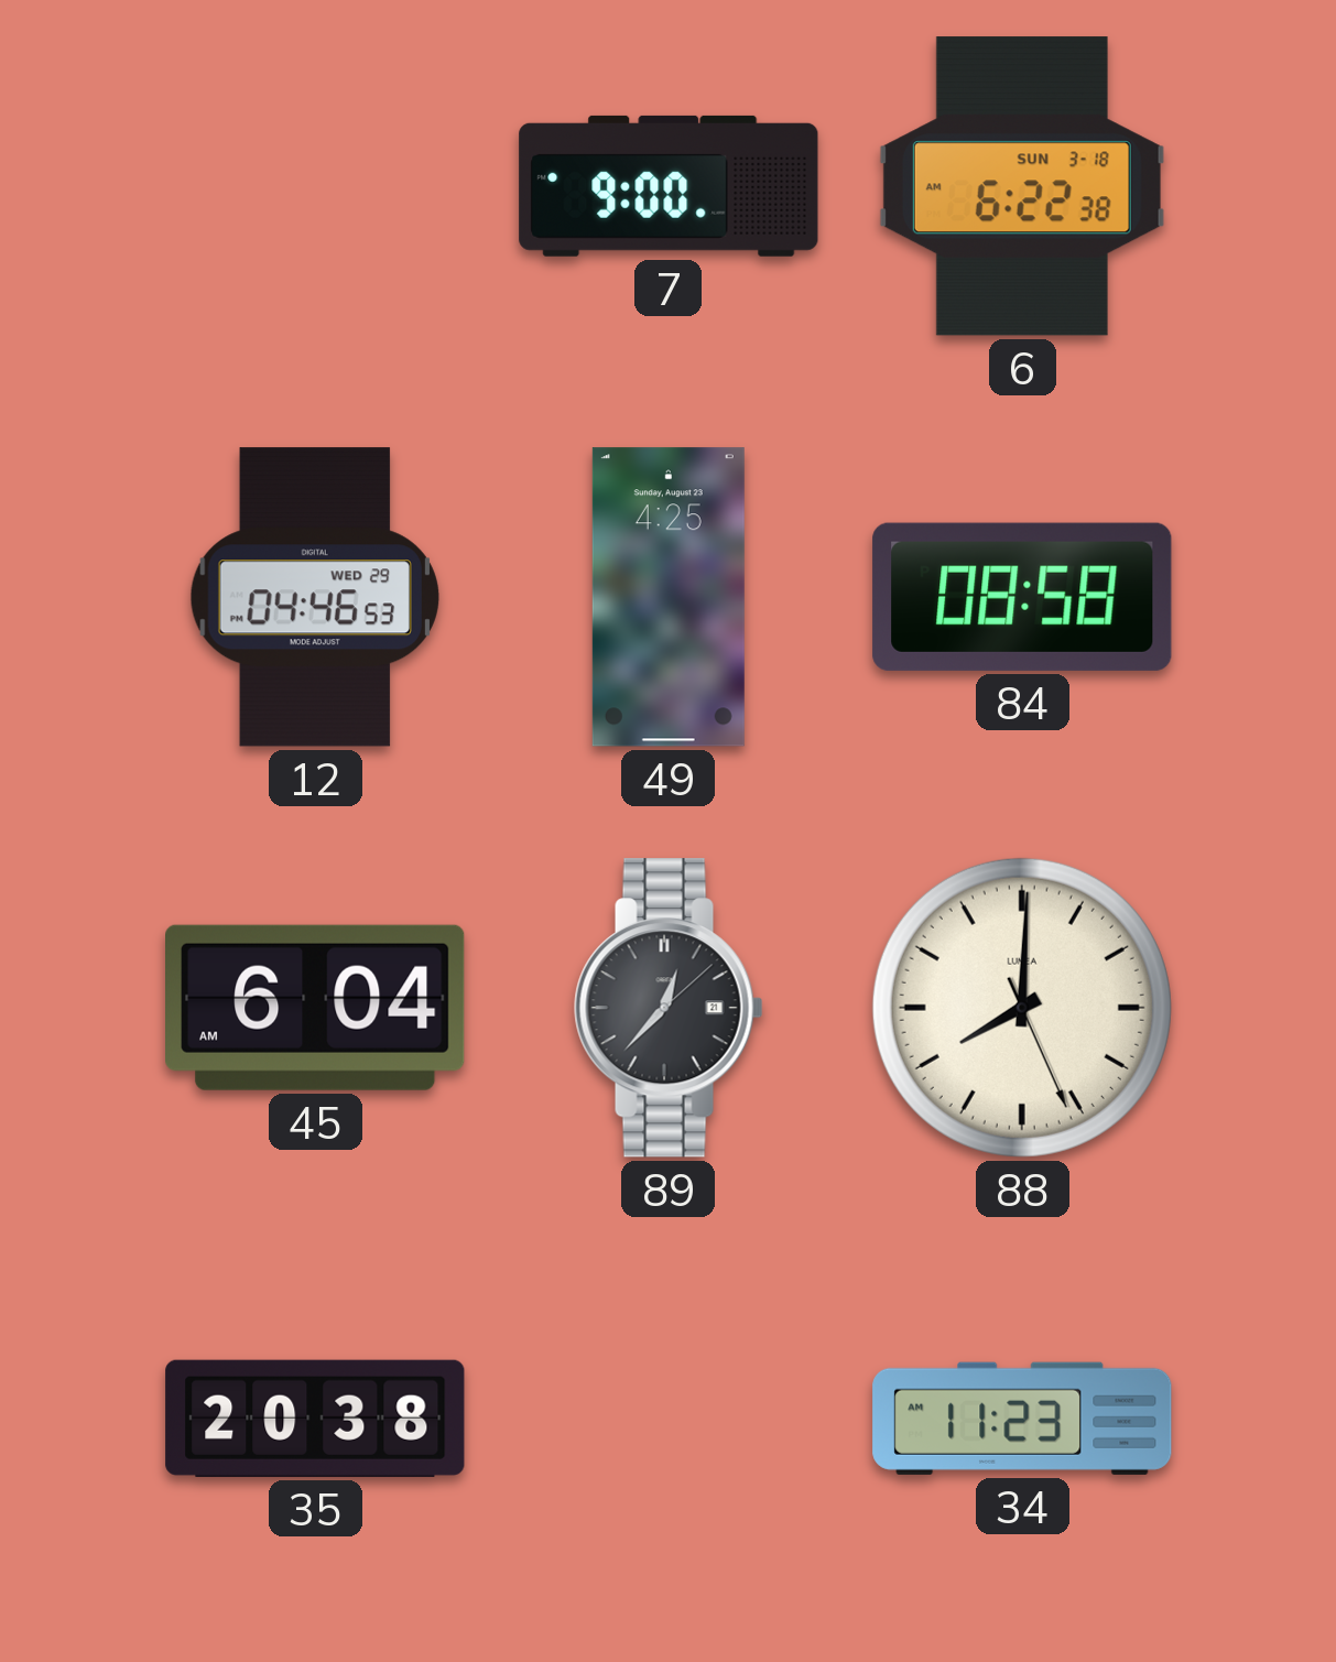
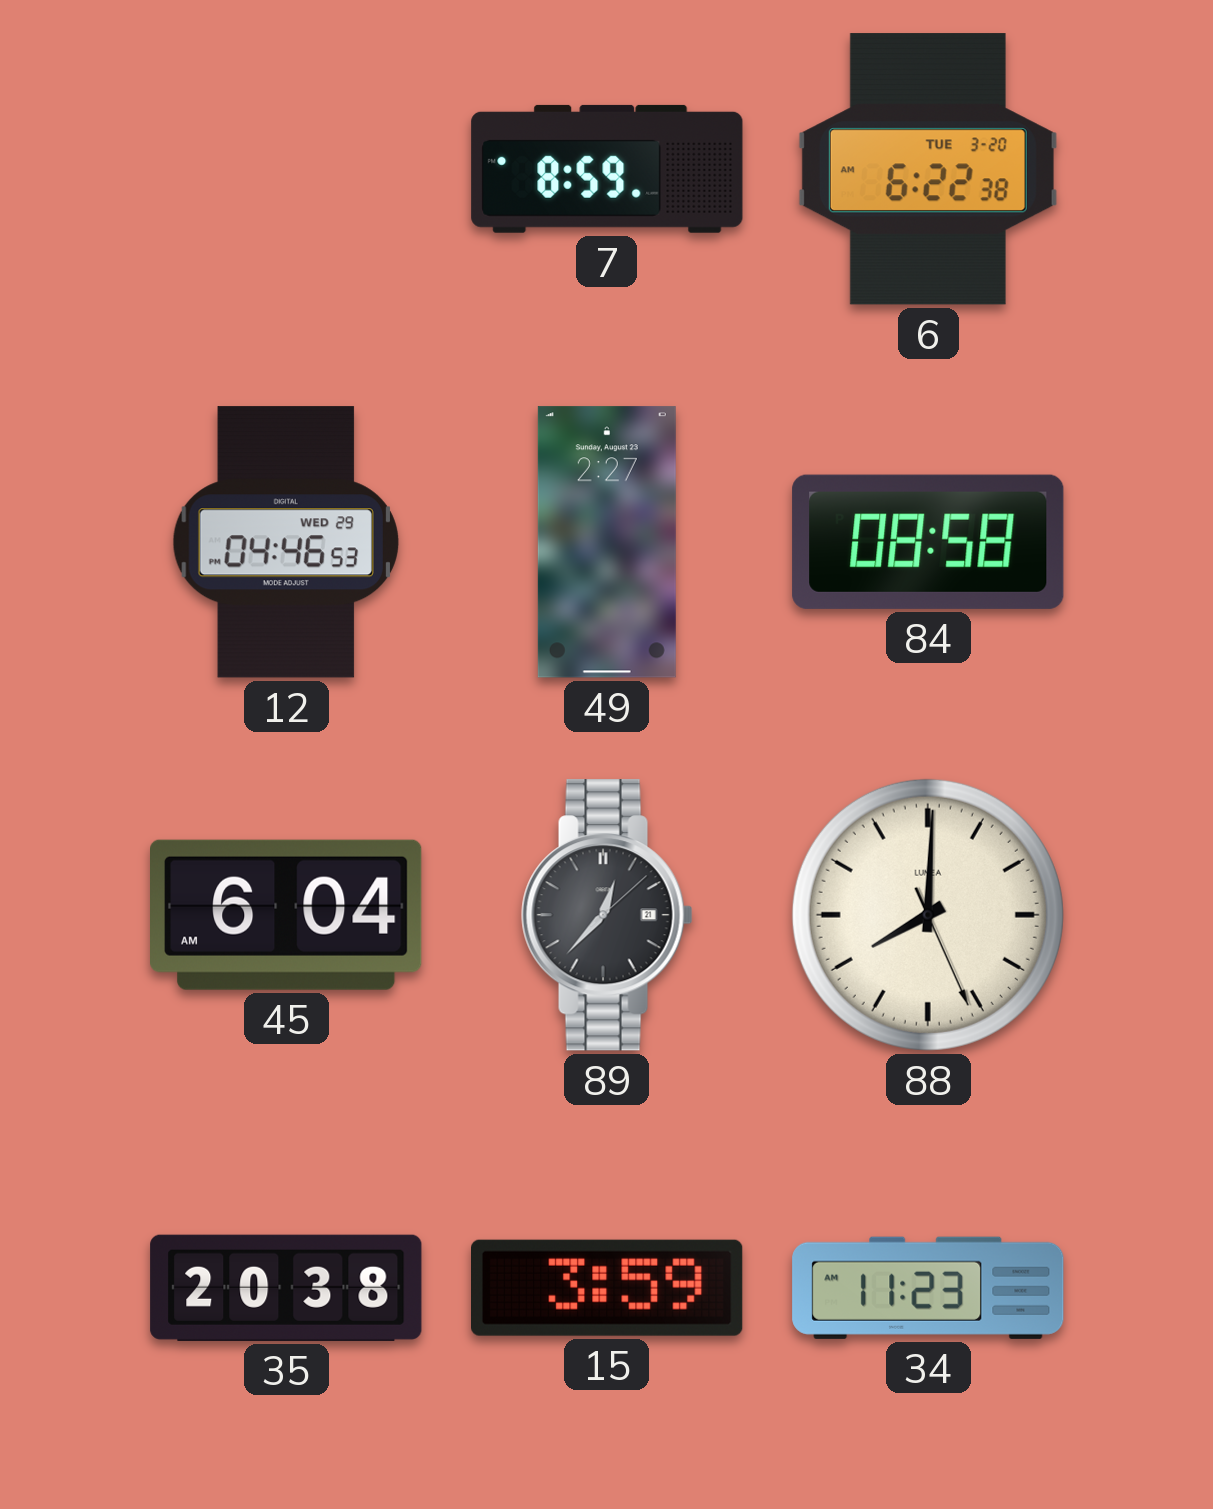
7: 9:00 -> 8:59 (607, 169)
6 date: SUN 3-18 -> TUE 3-20 (928, 169)
49: 4:25 -> 2:27 (607, 542)
15: none -> 3:59 (608, 1288)
